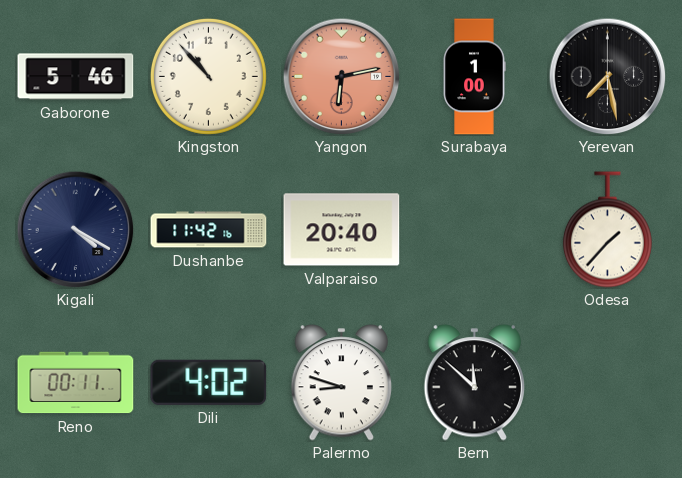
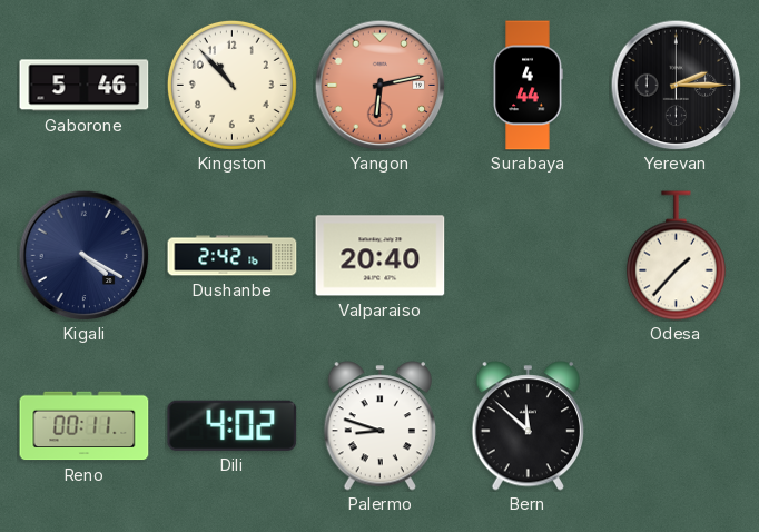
Surabaya: 1:00 -> 4:44 (528, 86)
Yerevan: 7:28 -> 2:15 (676, 85)
Dushanbe: 11:42 -> 2:42 (233, 256)
